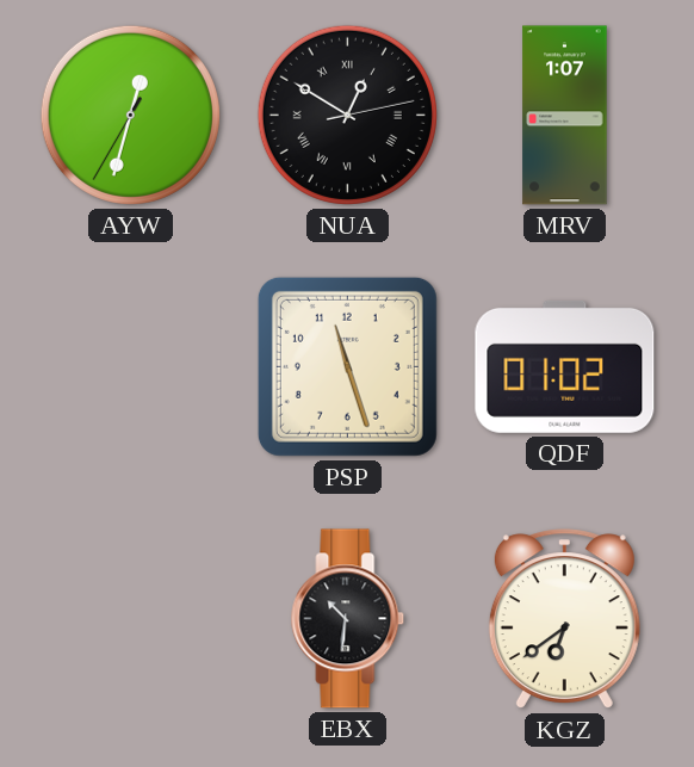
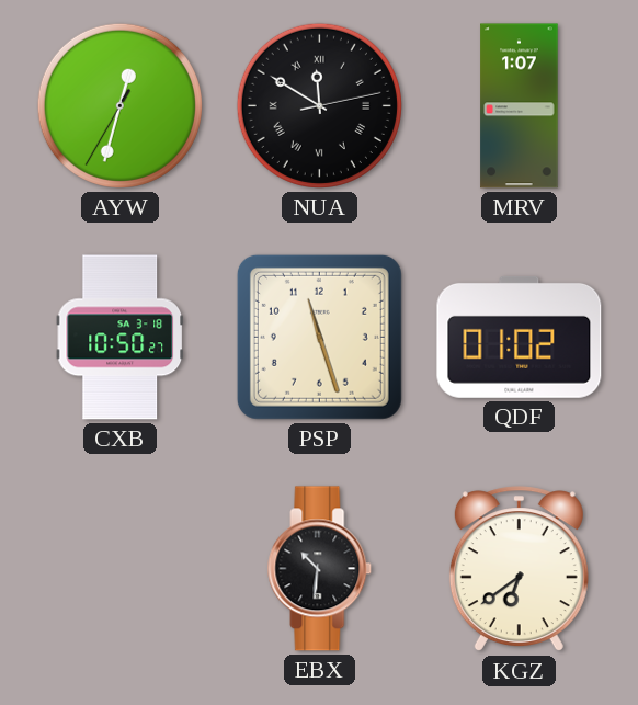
NUA: 12:50 -> 11:50 (319, 105)
CXB: none -> 10:50 (119, 338)
